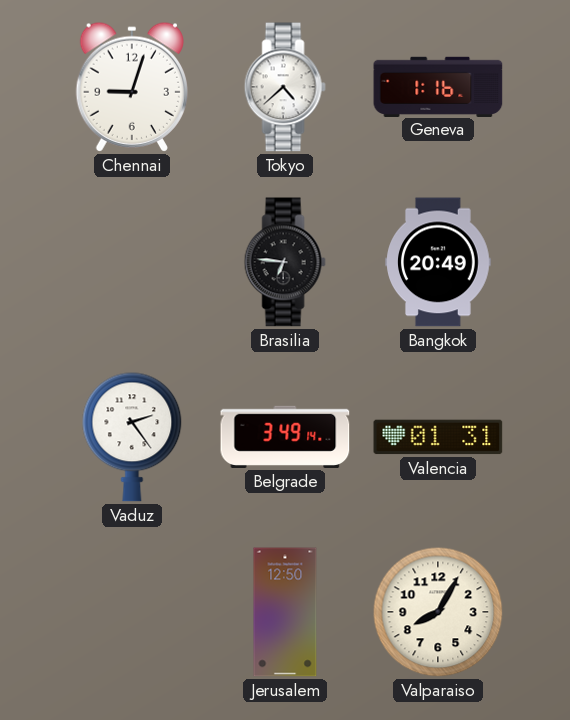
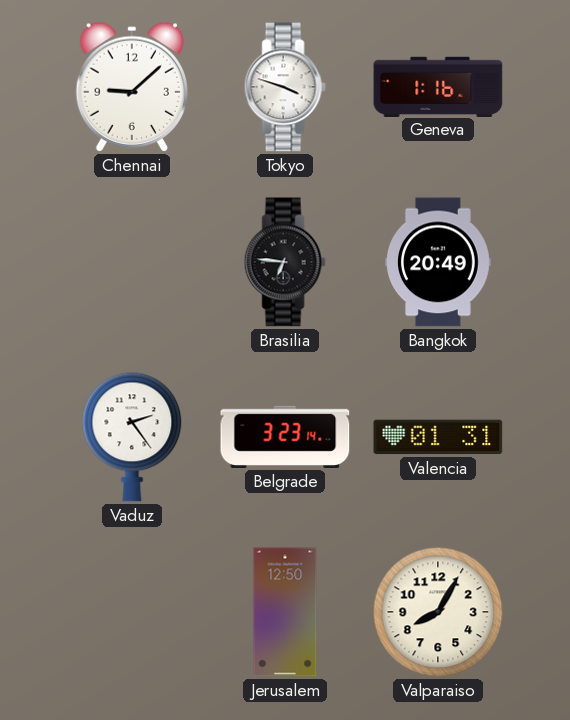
Chennai: 9:03 -> 9:08 (131, 87)
Tokyo: 4:38 -> 3:48 (285, 87)
Belgrade: 3:49 -> 3:23 (285, 437)
